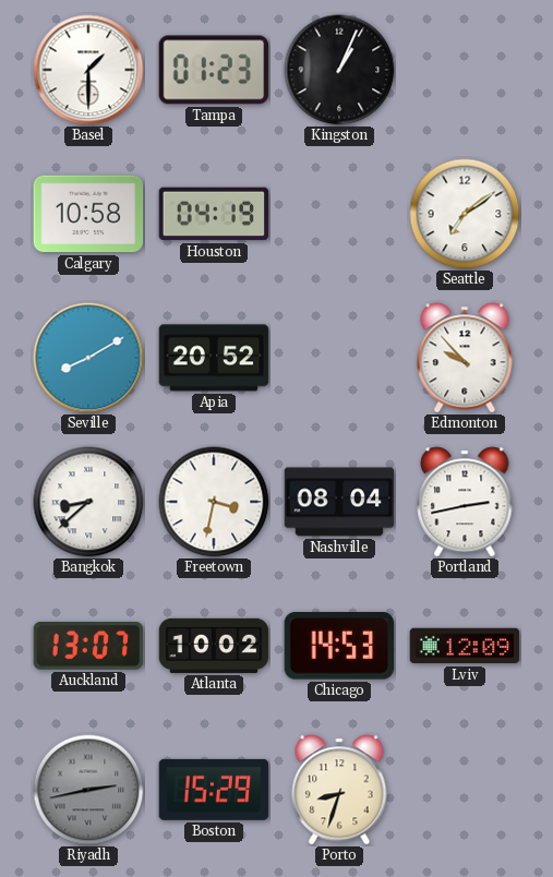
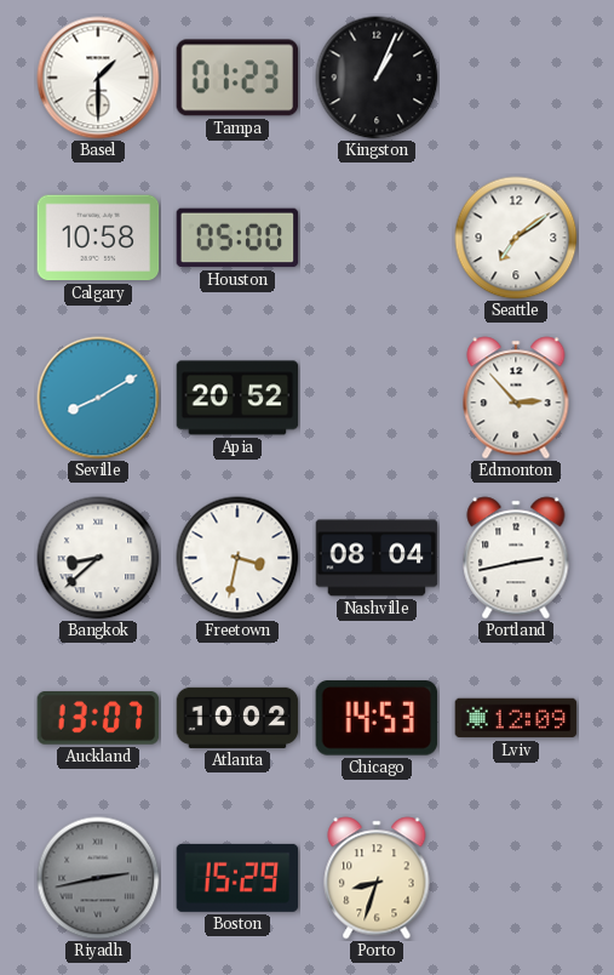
Houston: 04:19 -> 05:00 (237, 238)
Edmonton: 9:53 -> 2:53 (516, 398)
